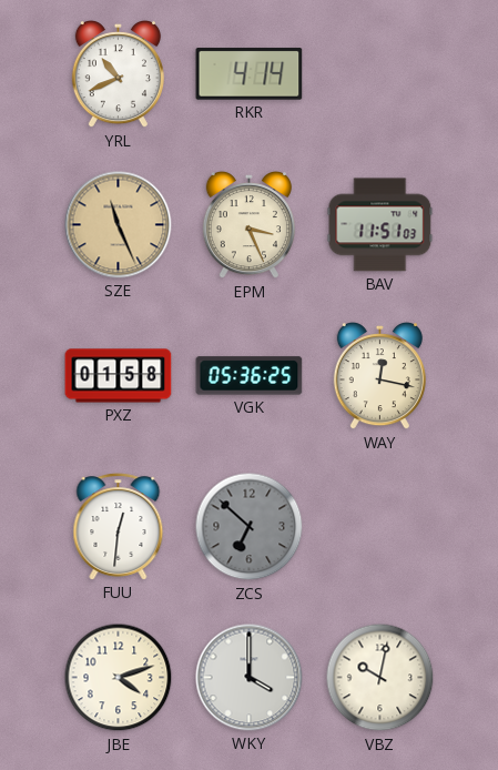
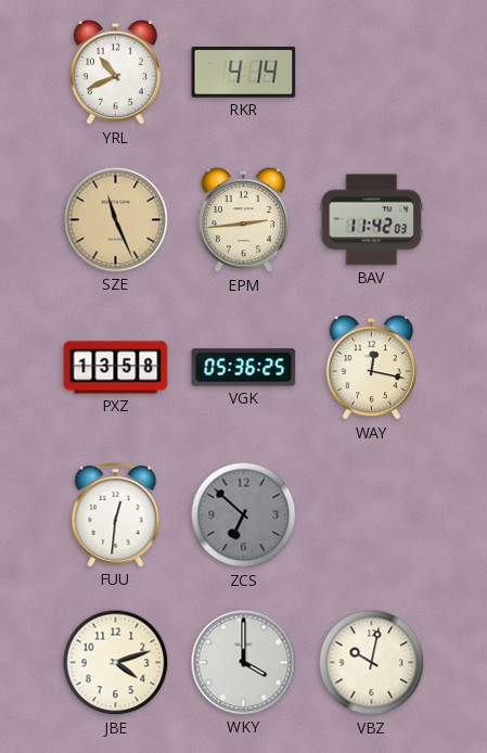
EPM: 3:26 -> 2:44 (243, 221)
BAV: 11:51 -> 11:42 (372, 220)
PXZ: 01:58 -> 13:58 (116, 368)
